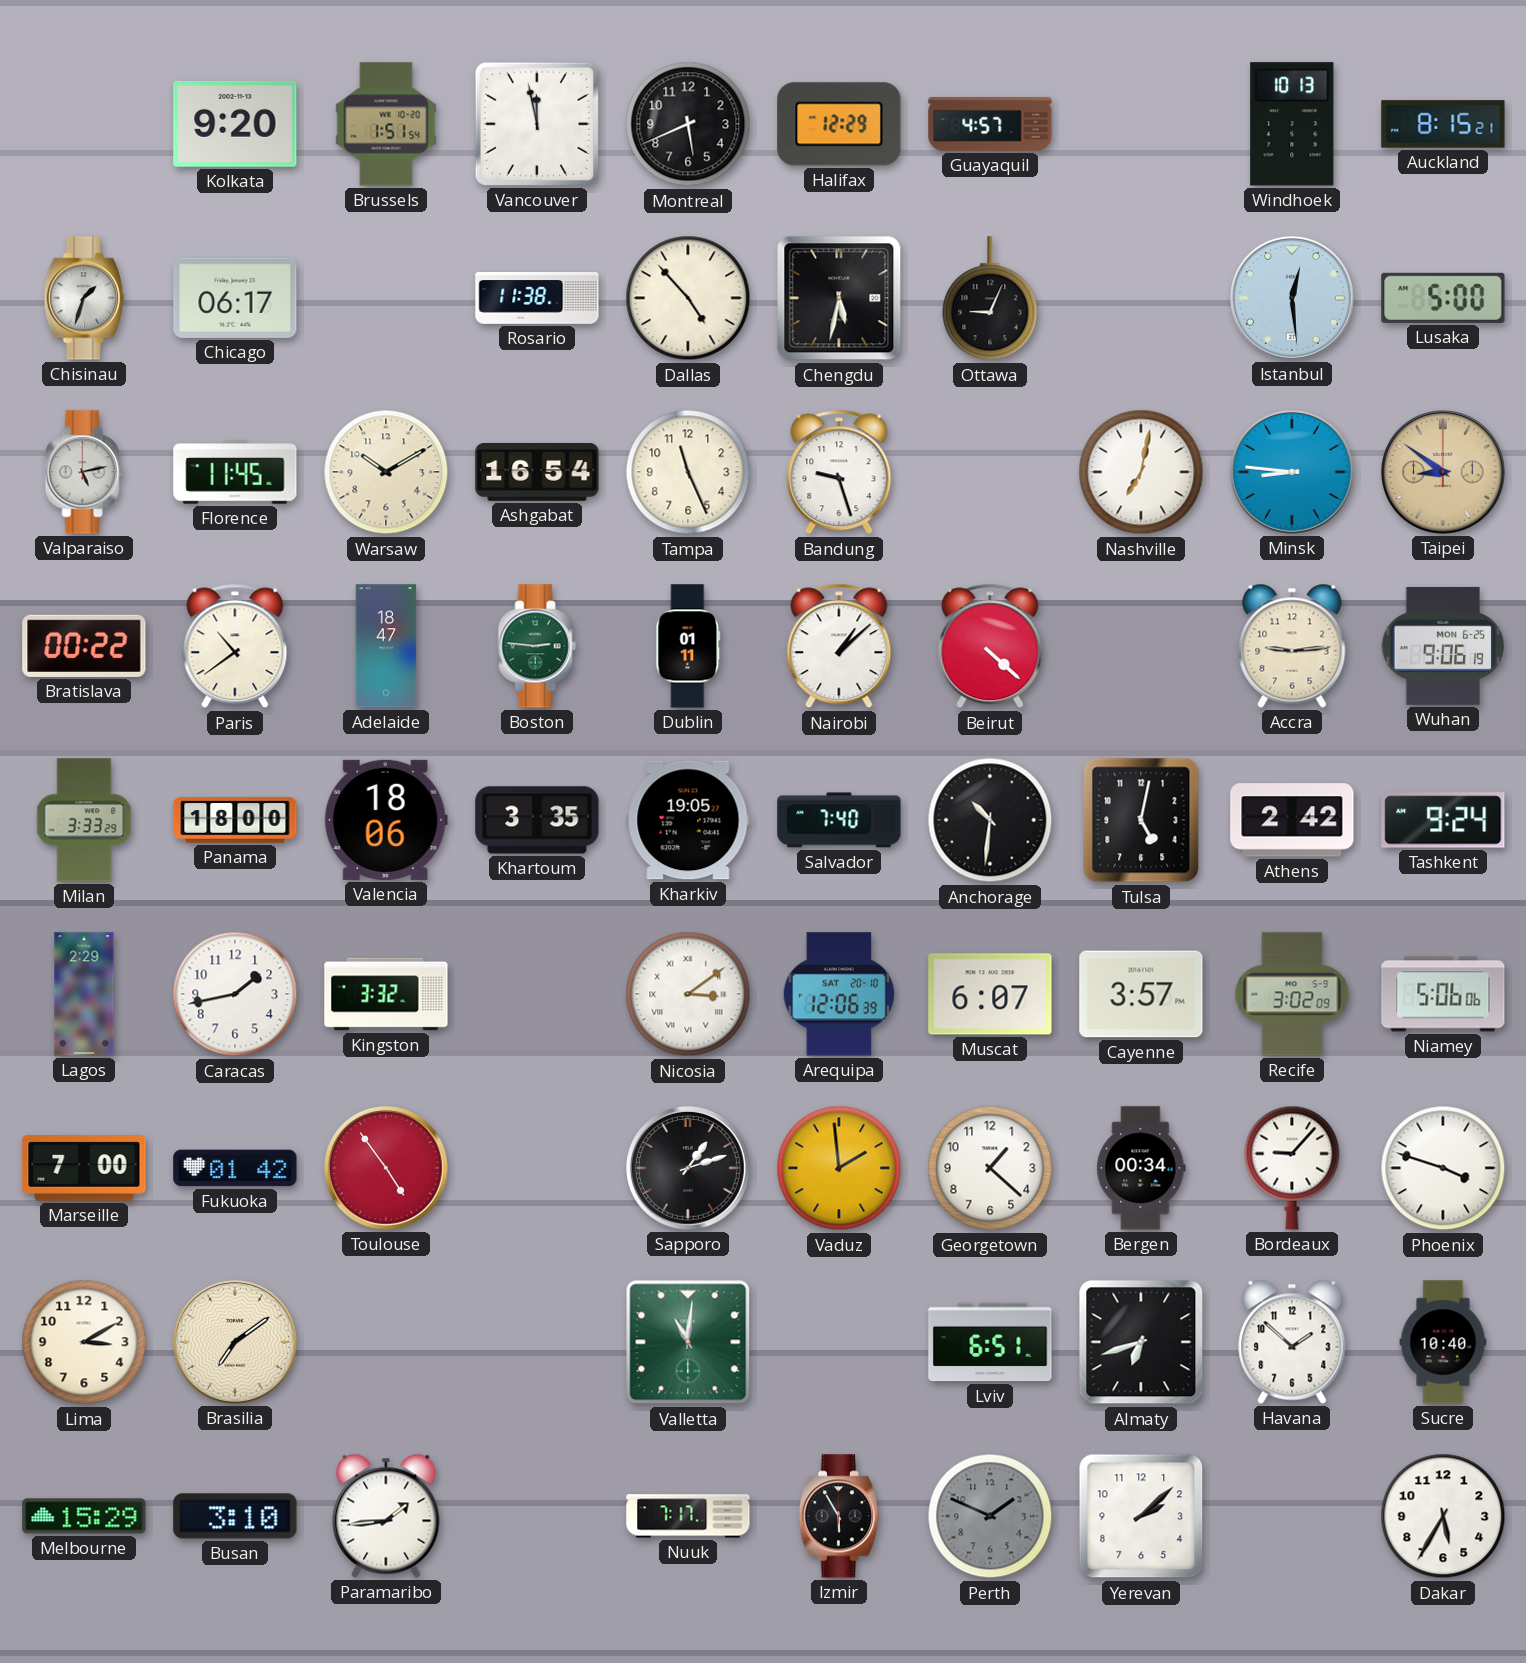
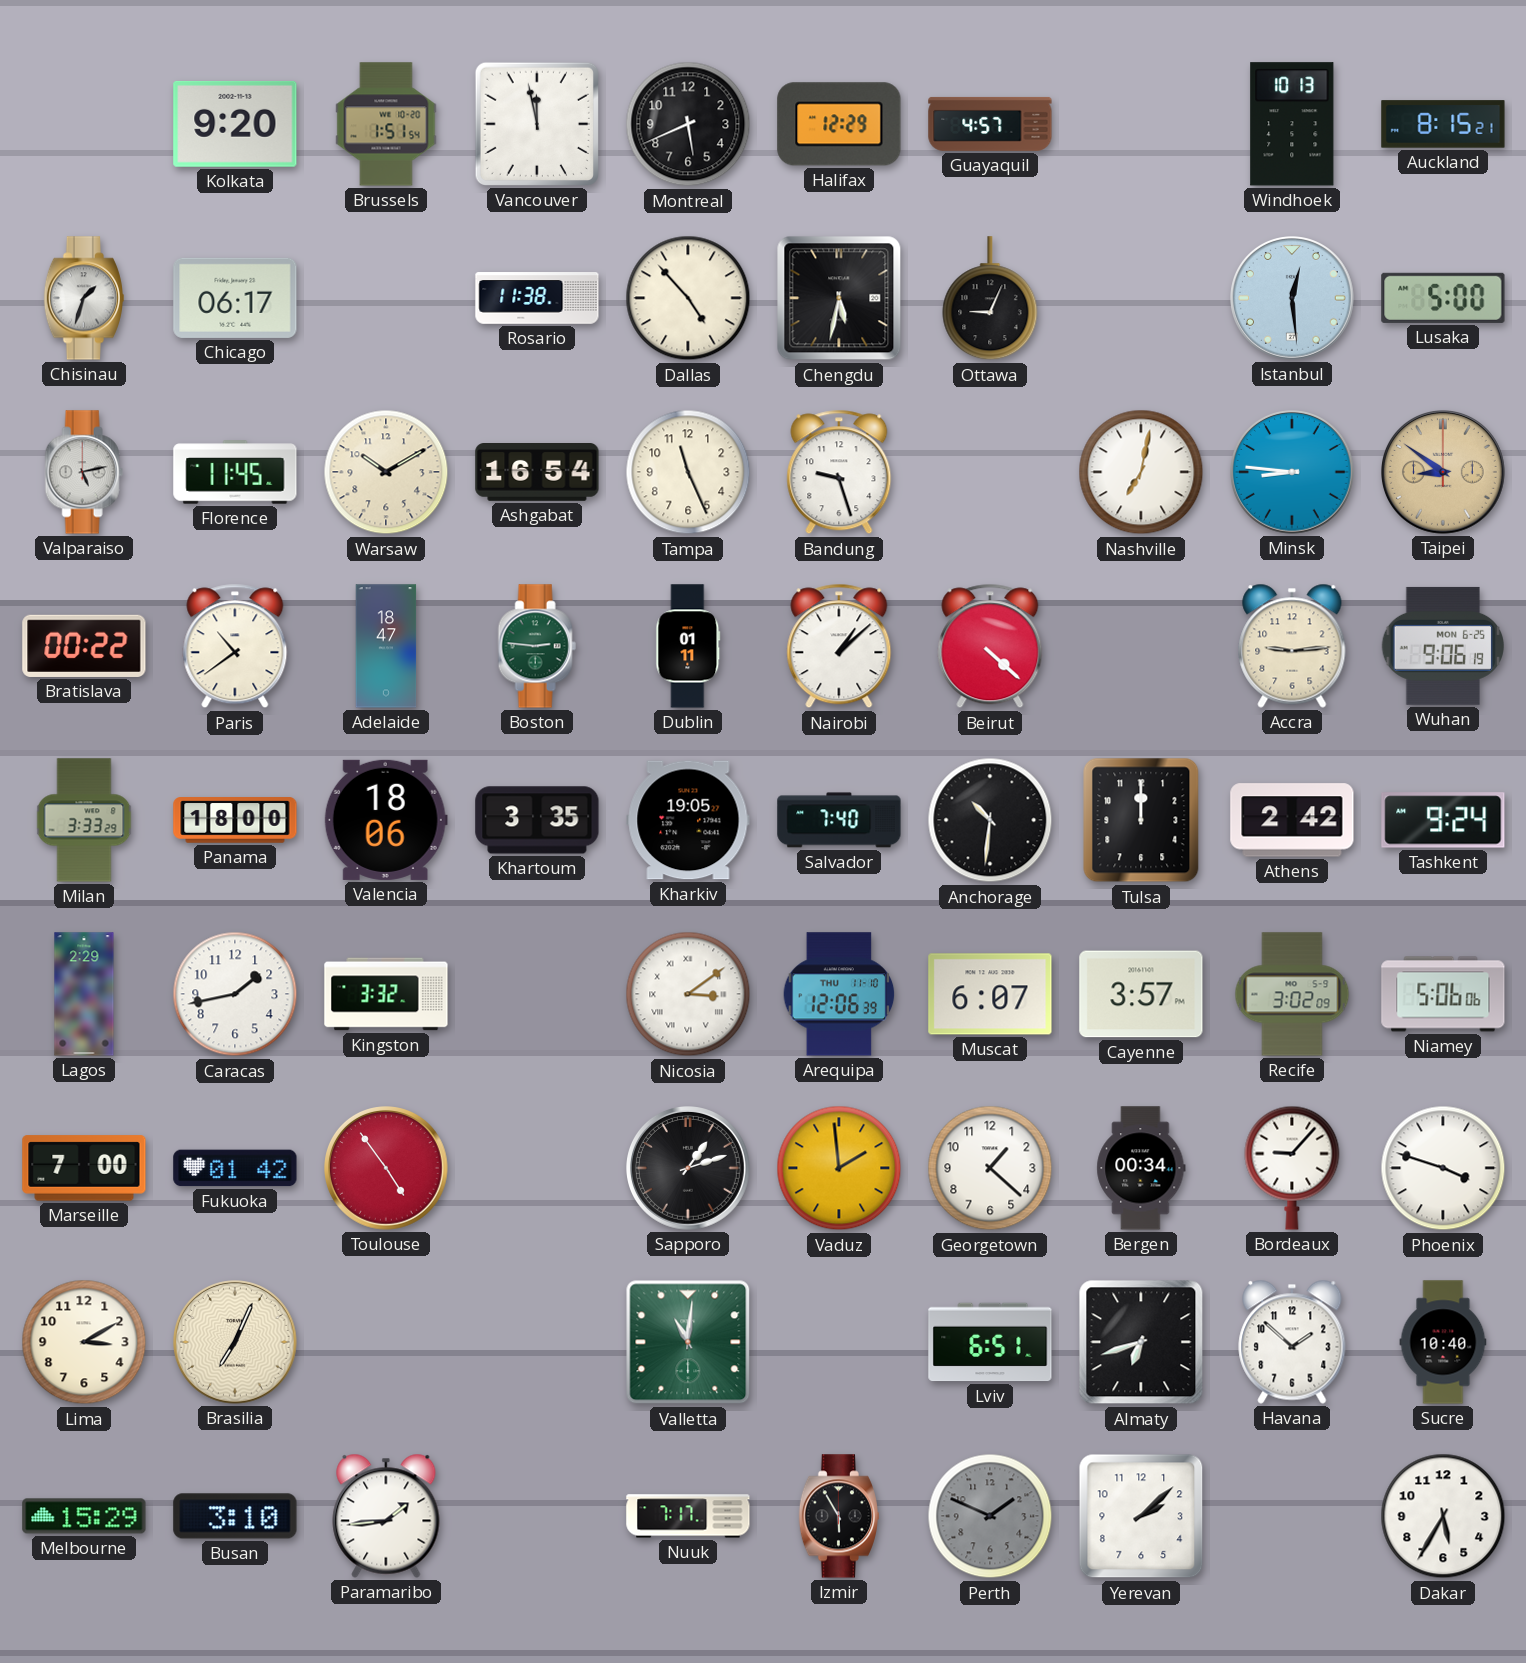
Tulsa: 5:02 -> 12:00 (1141, 820)
Arequipa date: SAT 20-10 -> THU 11-10 (839, 994)
Brasilia: 7:09 -> 7:04 (236, 1343)
